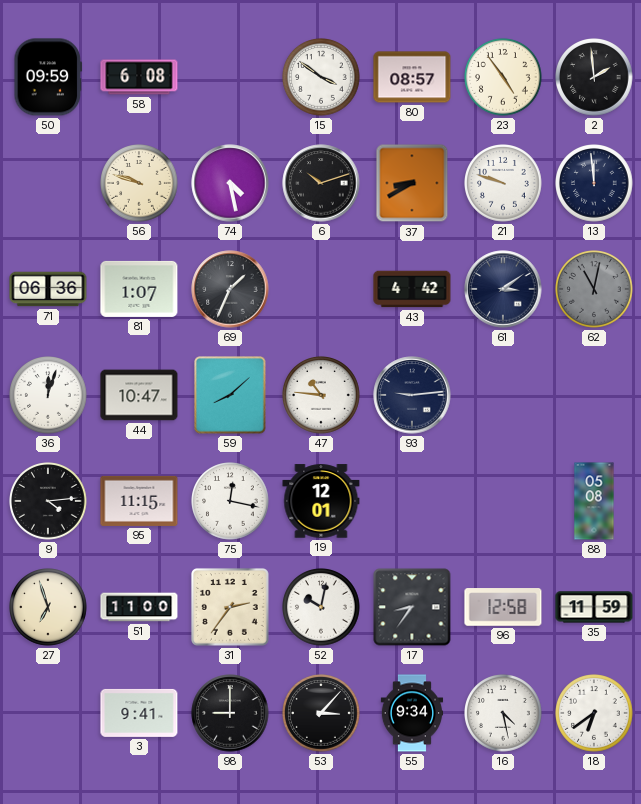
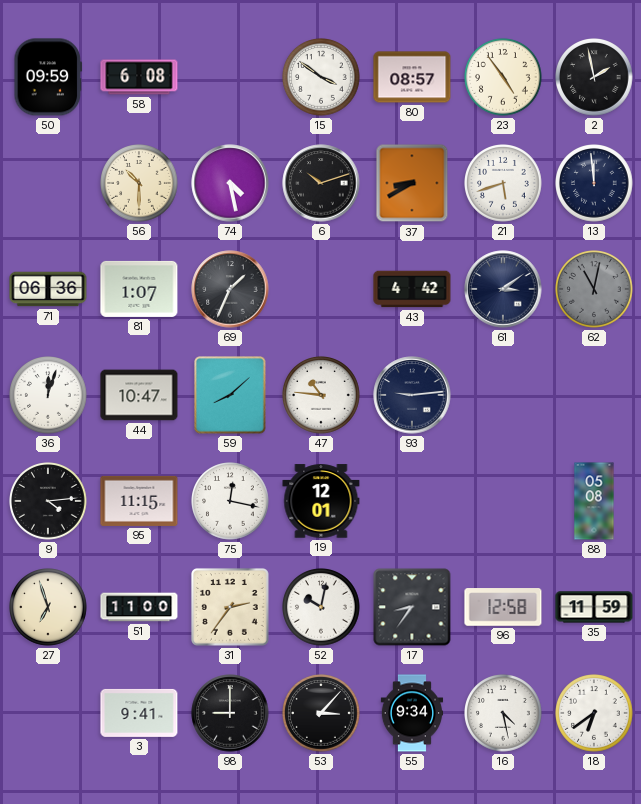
2: 1:59 -> 1:58 (595, 78)
56: 9:48 -> 10:30 (140, 184)
21: 9:48 -> 5:42 (504, 184)
